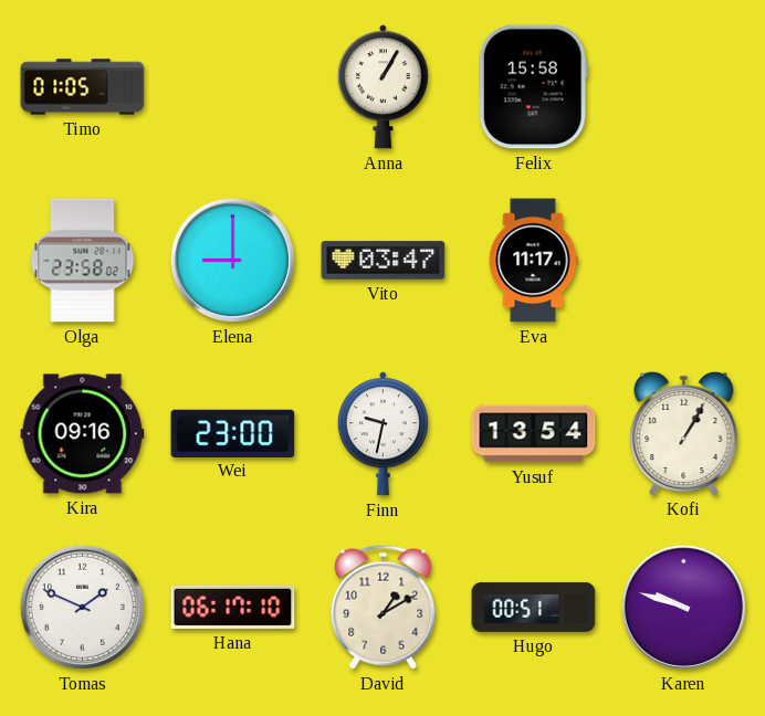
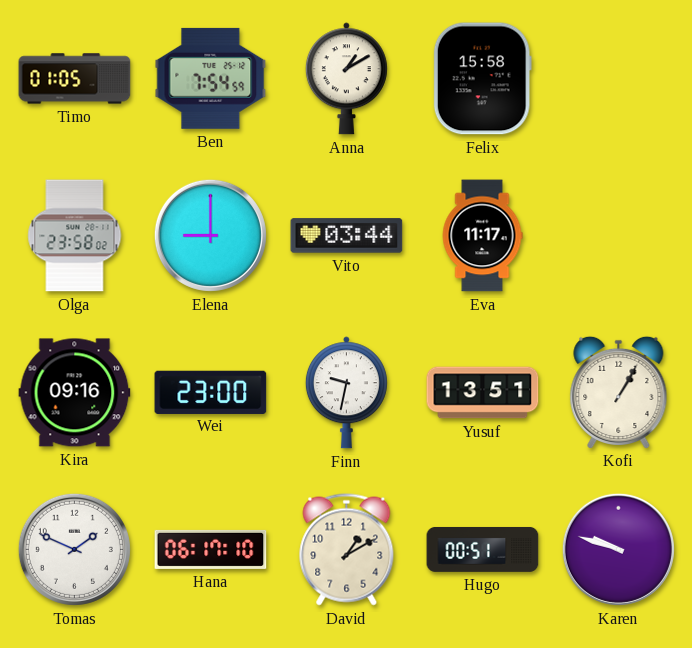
Ben: none -> 7:54 (211, 78)
Anna: 1:05 -> 1:10 (346, 79)
Vito: 03:47 -> 03:44 (347, 236)
Yusuf: 13:54 -> 13:51 (483, 393)
